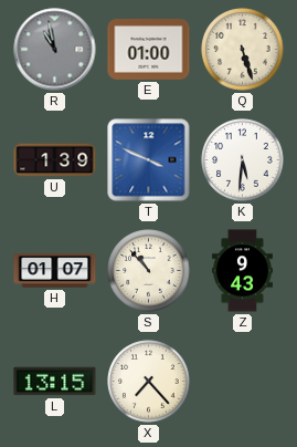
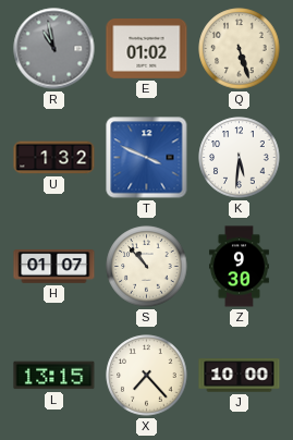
E: 01:00 -> 01:02 (147, 49)
U: 1:39 -> 1:32 (54, 158)
Z: 9:43 -> 9:30 (239, 267)
J: none -> 10:00 (240, 376)
